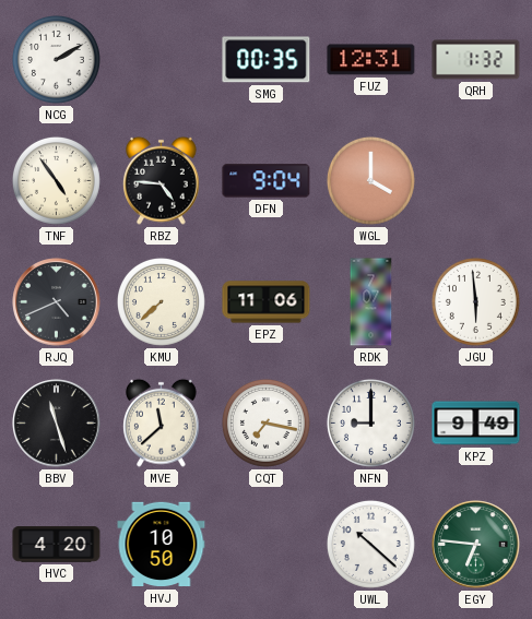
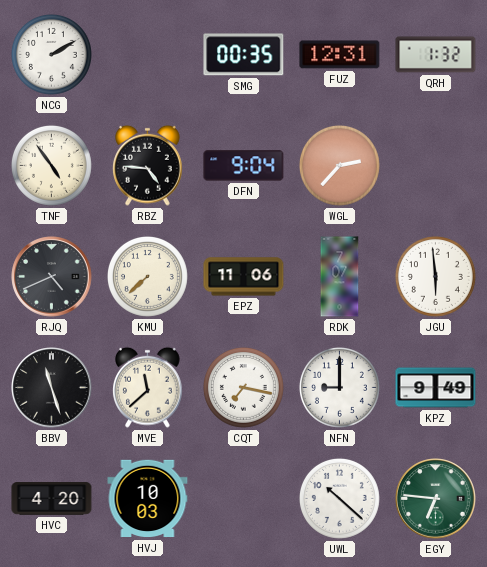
WGL: 4:00 -> 2:37 (339, 165)
HVJ: 10:50 -> 10:03 (148, 499)
